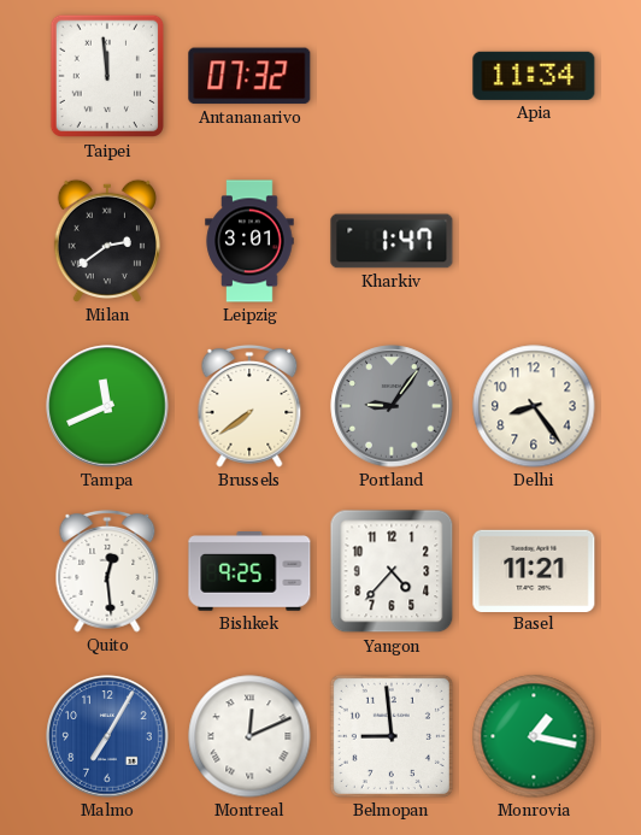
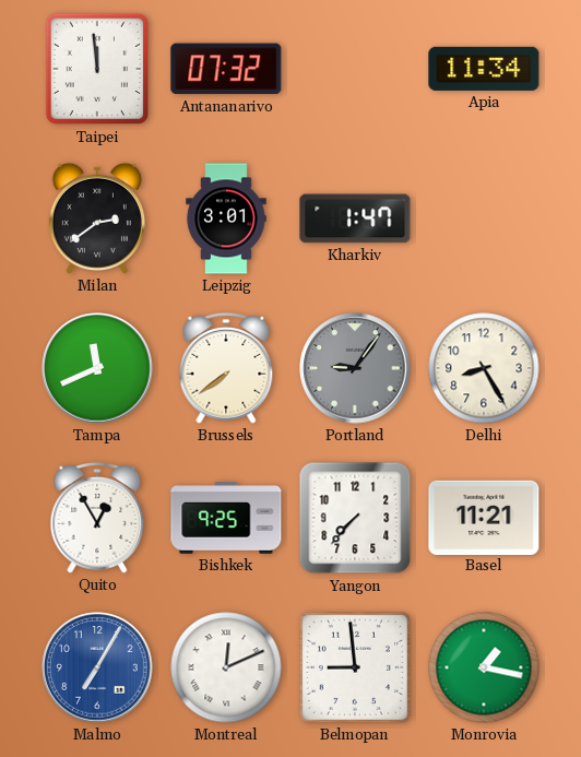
Delhi: 8:24 -> 8:25 (484, 368)
Quito: 12:29 -> 12:55 (97, 519)
Yangon: 4:37 -> 7:37 (355, 518)
